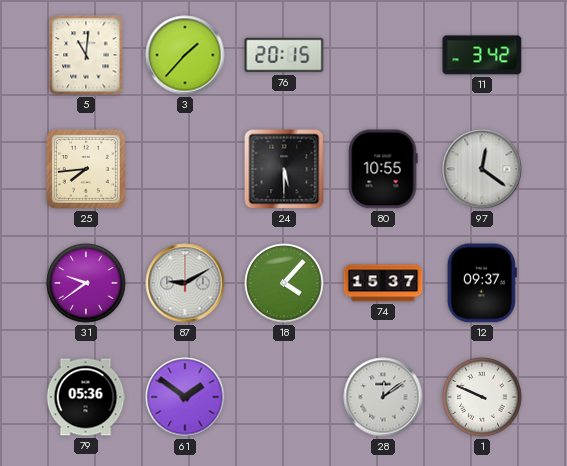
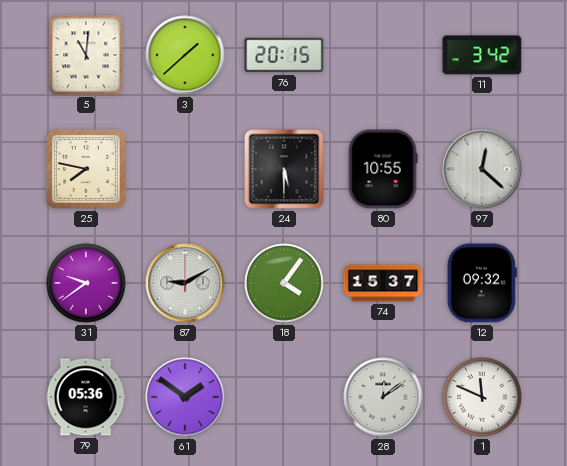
3: 1:37 -> 1:38 (185, 55)
25: 7:44 -> 7:47 (86, 169)
97: 12:21 -> 12:22 (482, 169)
18: 4:07 -> 4:06 (284, 283)
12: 09:37 -> 09:32 (482, 283)
1: 9:49 -> 11:49 (482, 397)
